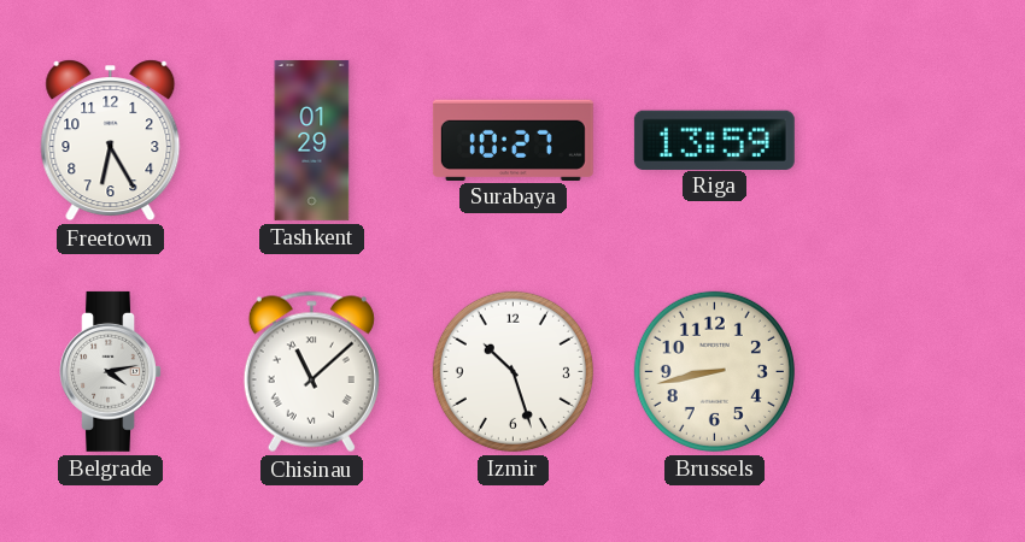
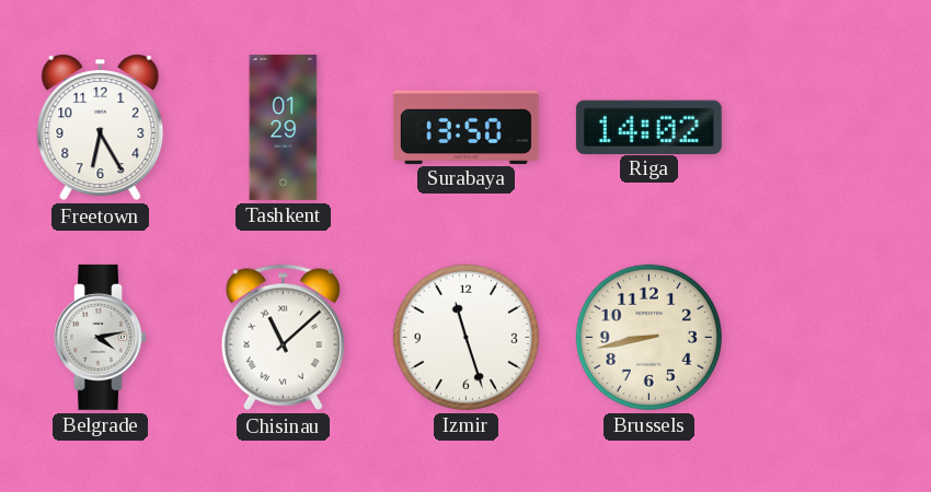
Surabaya: 10:27 -> 13:50 (465, 127)
Riga: 13:59 -> 14:02 (648, 127)
Izmir: 10:27 -> 11:27 (465, 337)
